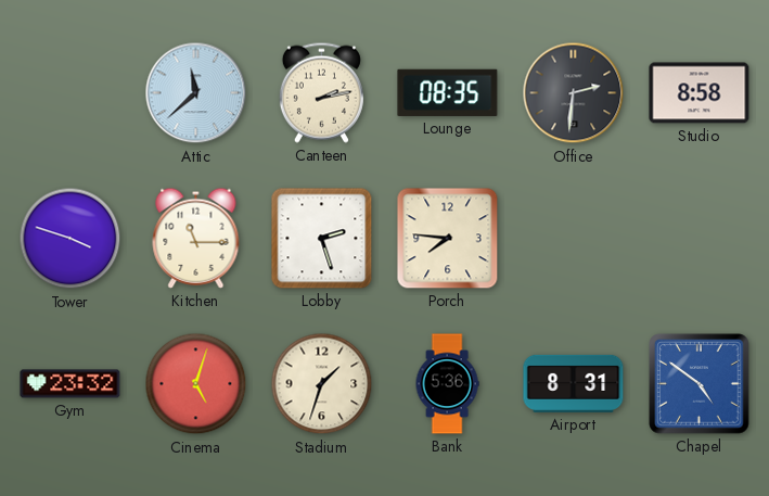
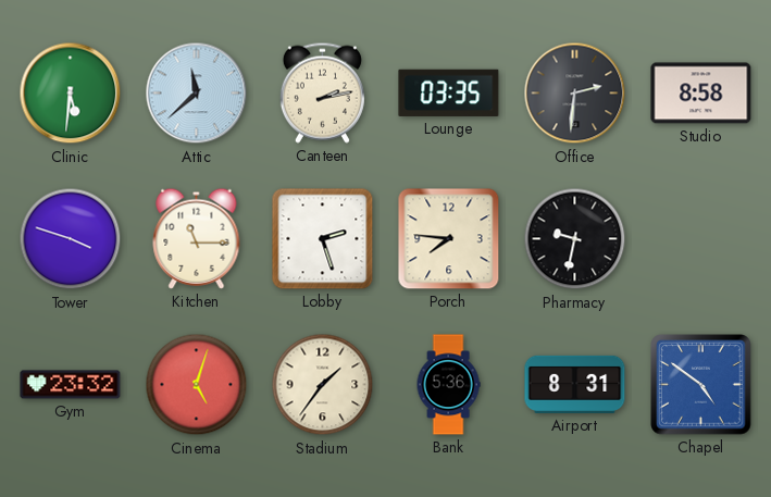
Clinic: none -> 5:31 (71, 94)
Lounge: 08:35 -> 03:35 (449, 92)
Pharmacy: none -> 9:32 (575, 239)
Stadium: 1:33 -> 1:36 (323, 385)
